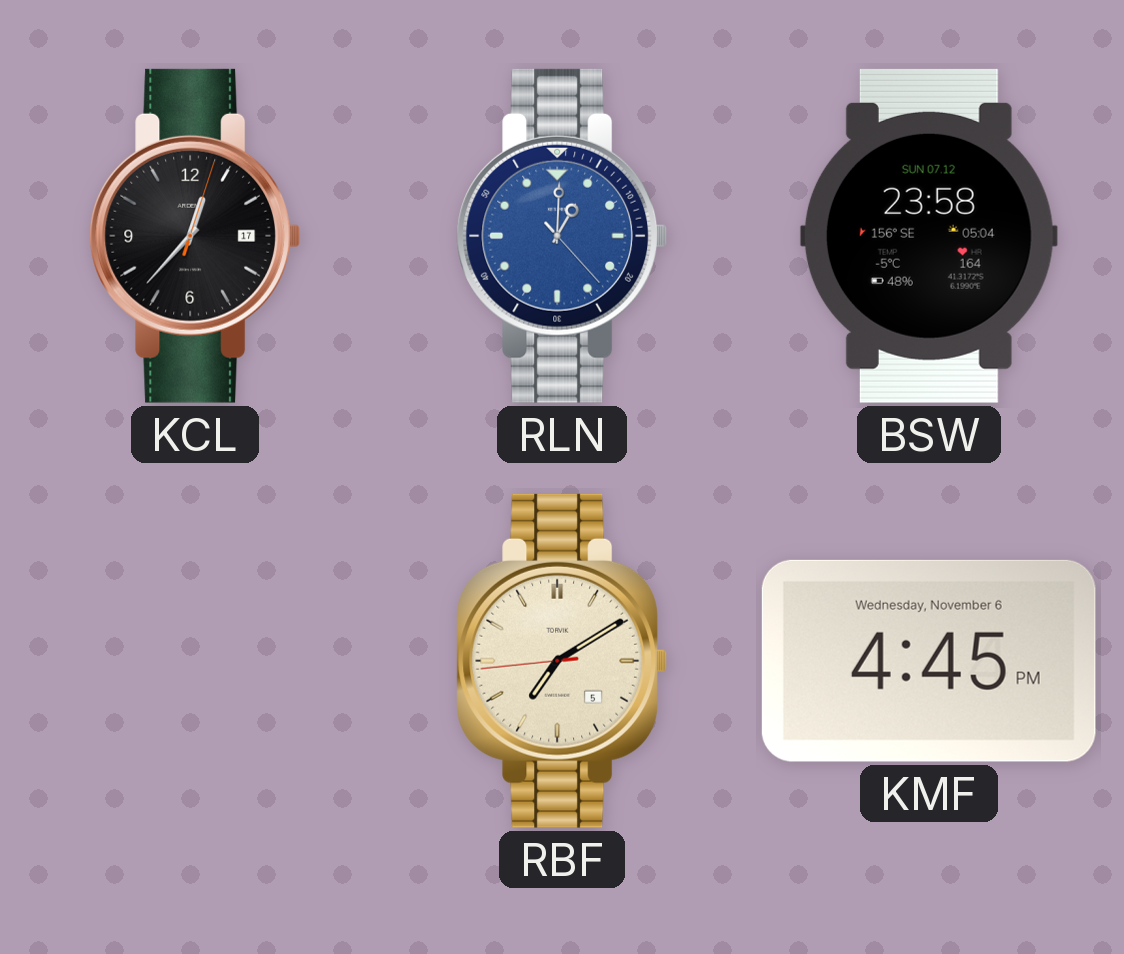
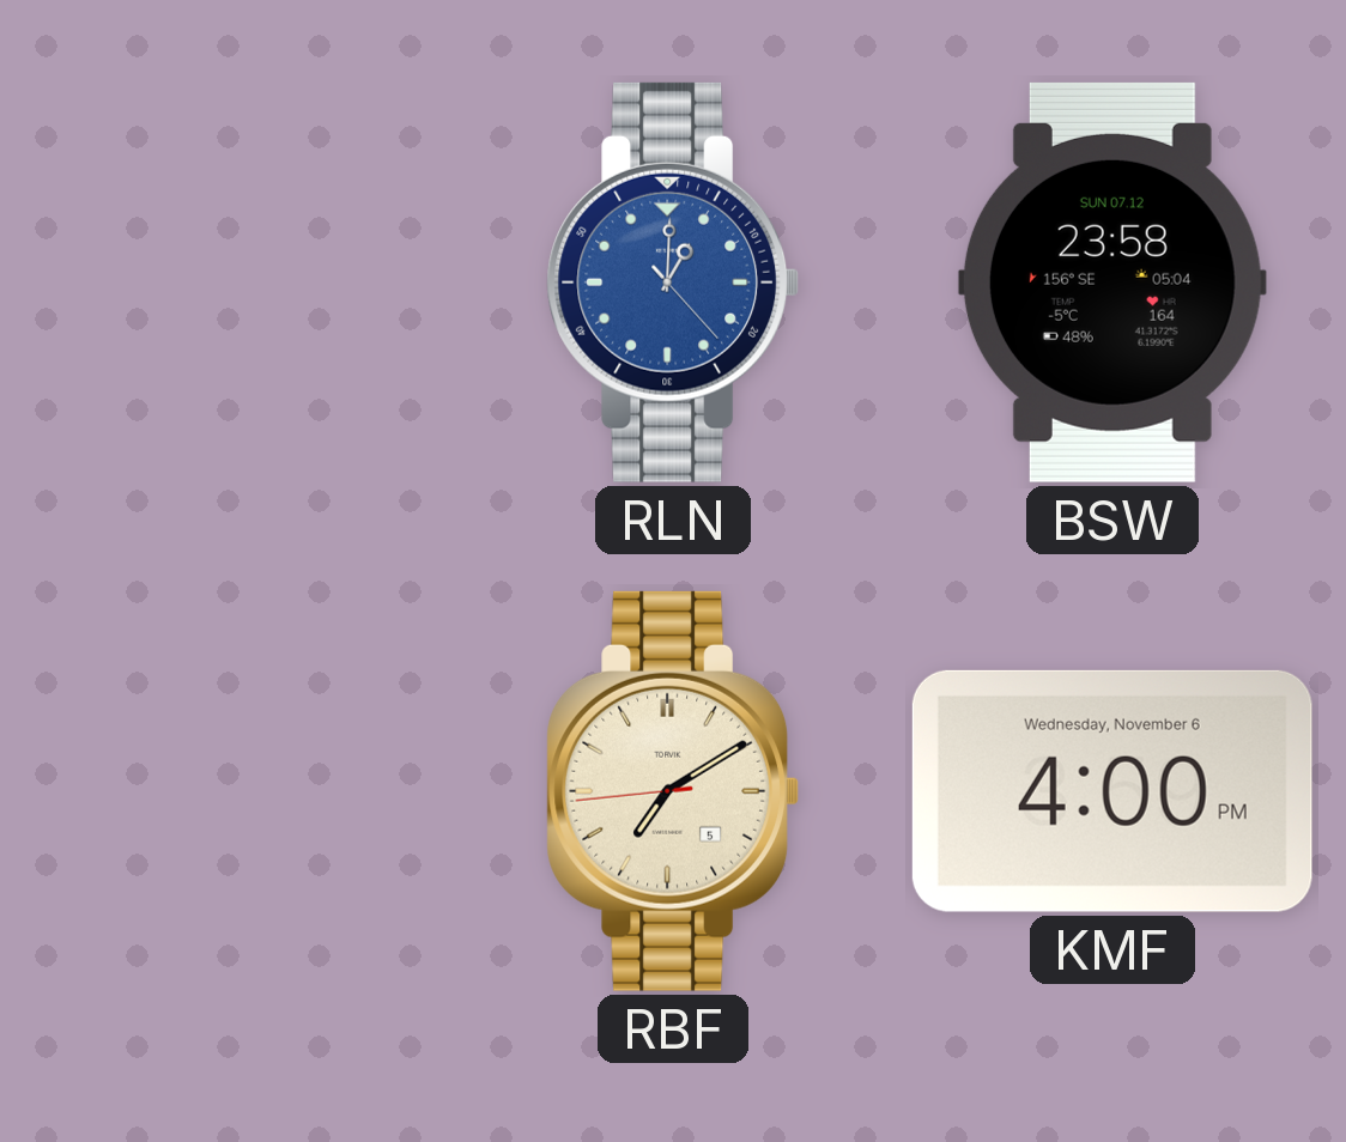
KCL: 12:37 -> none (194, 236)
KMF: 4:45 -> 4:00 (1112, 791)
